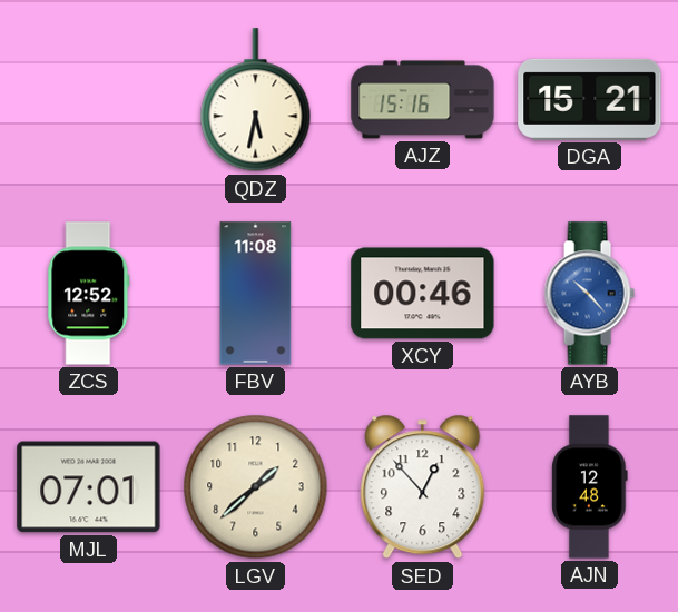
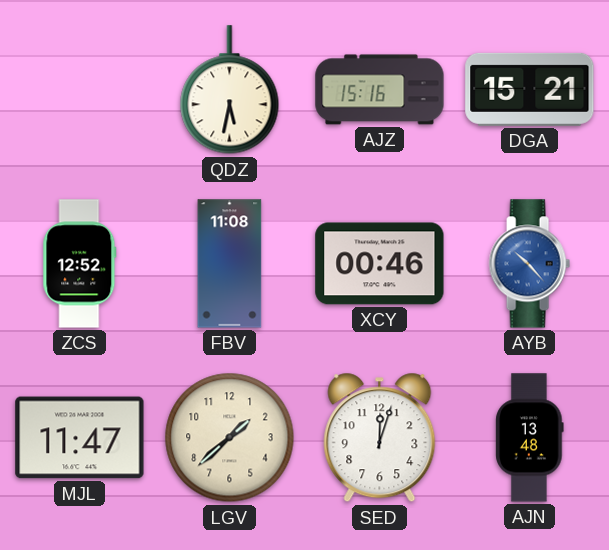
MJL: 07:01 -> 11:47 (80, 438)
SED: 12:53 -> 12:03 (380, 438)
AJN: 12:48 -> 13:48 (530, 438)
